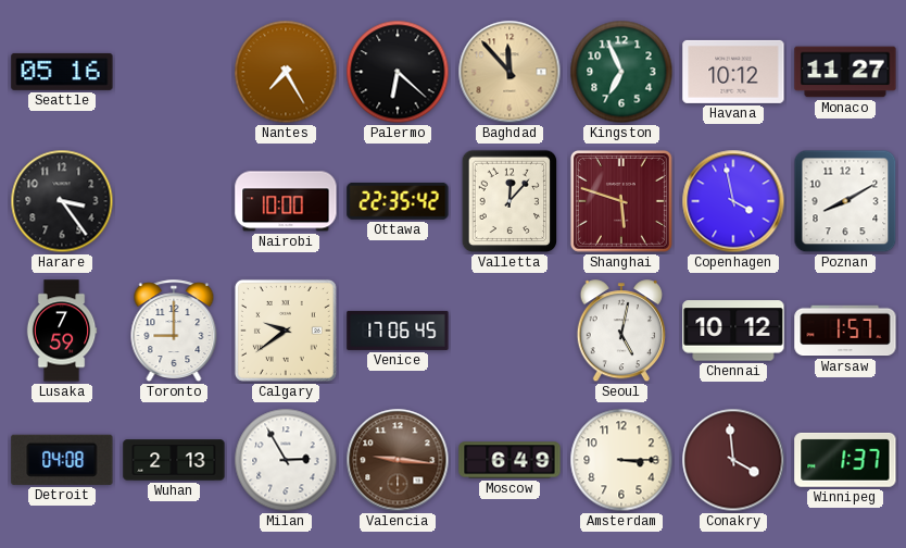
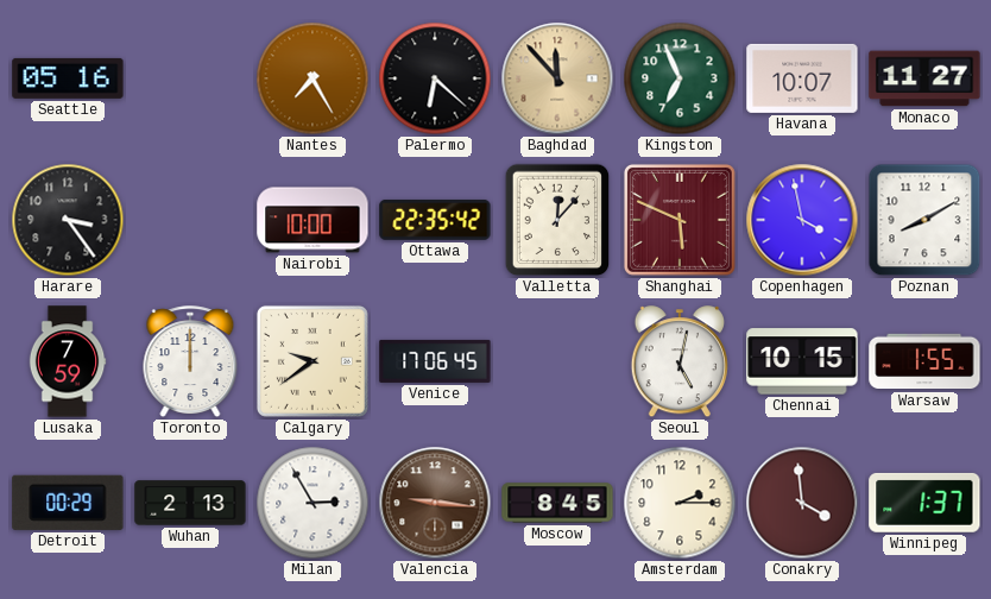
Havana: 10:12 -> 10:07 (802, 78)
Shanghai: 5:48 -> 5:49 (680, 220)
Toronto: 9:00 -> 12:00 (190, 362)
Chennai: 10:12 -> 10:15 (802, 361)
Warsaw: 1:57 -> 1:55 (924, 361)
Detroit: 04:08 -> 00:29 (68, 503)
Moscow: 6:49 -> 8:45 (557, 503)
Amsterdam: 3:15 -> 2:15 (680, 503)
